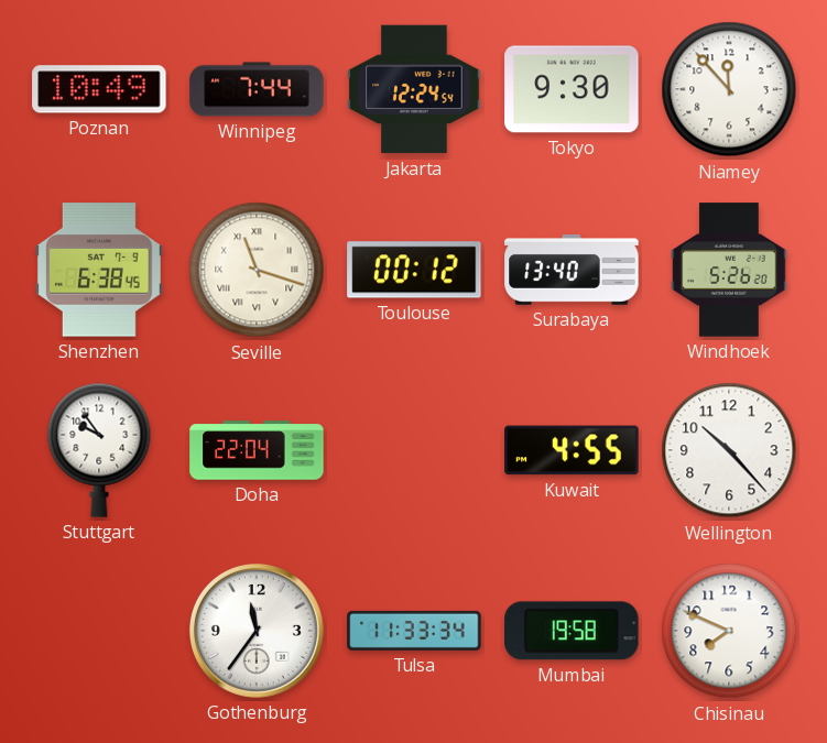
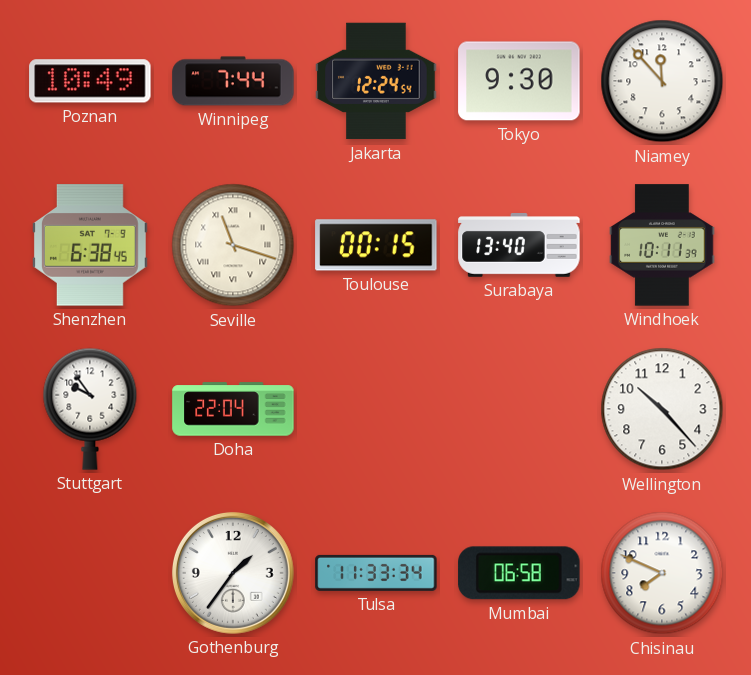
Toulouse: 00:12 -> 00:15 (376, 245)
Windhoek: 5:26 -> 10:11 (662, 245)
Kuwait: 4:55 -> none (572, 450)
Gothenburg: 11:36 -> 1:36 (233, 573)
Mumbai: 19:58 -> 06:58 (519, 573)
